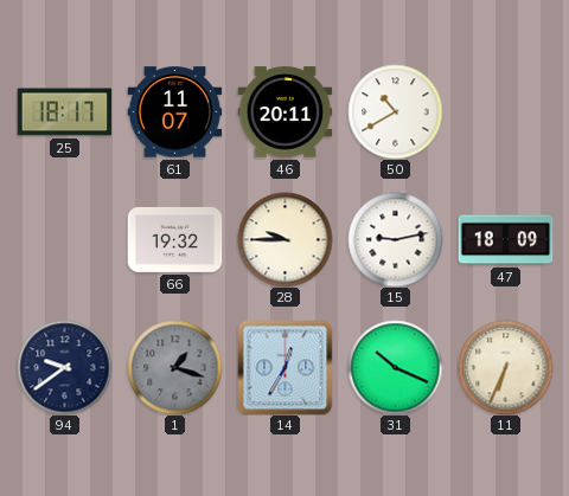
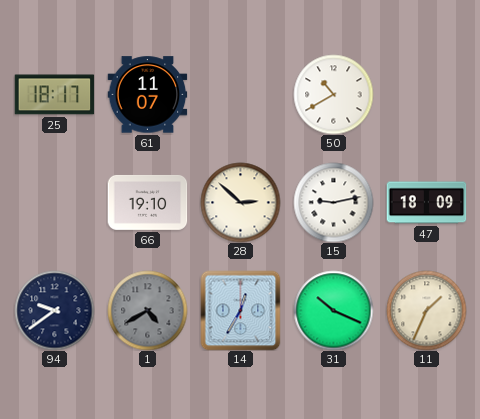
46: 20:11 -> none (284, 112)
66: 19:32 -> 19:10 (147, 202)
28: 9:45 -> 2:52 (240, 202)
1: 1:18 -> 4:40 (147, 310)
11: 6:34 -> 1:34 (426, 310)
